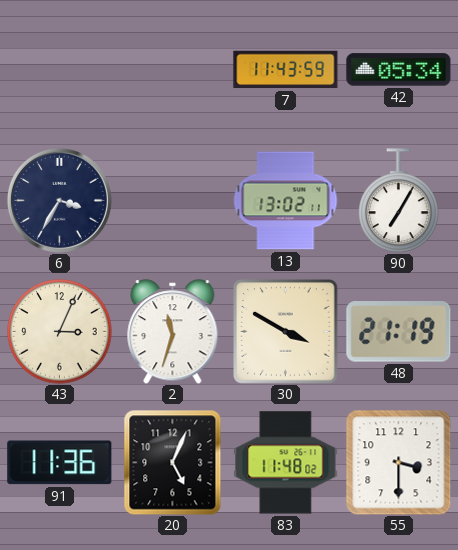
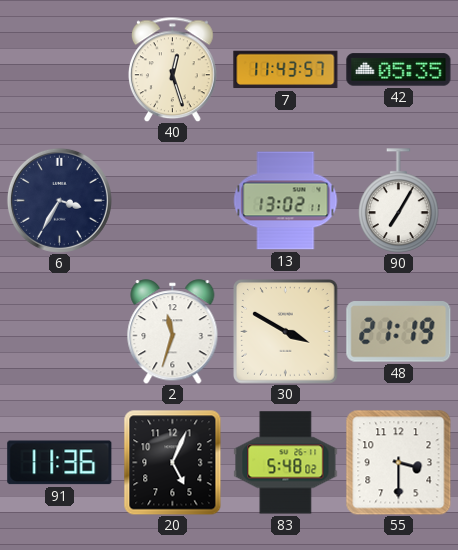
40: none -> 12:27 (173, 69)
7: 11:43:59 -> 11:43:57 (286, 70)
42: 05:34 -> 05:35 (399, 70)
43: 3:04 -> none (60, 332)
83: 11:48 -> 5:48 (286, 463)
